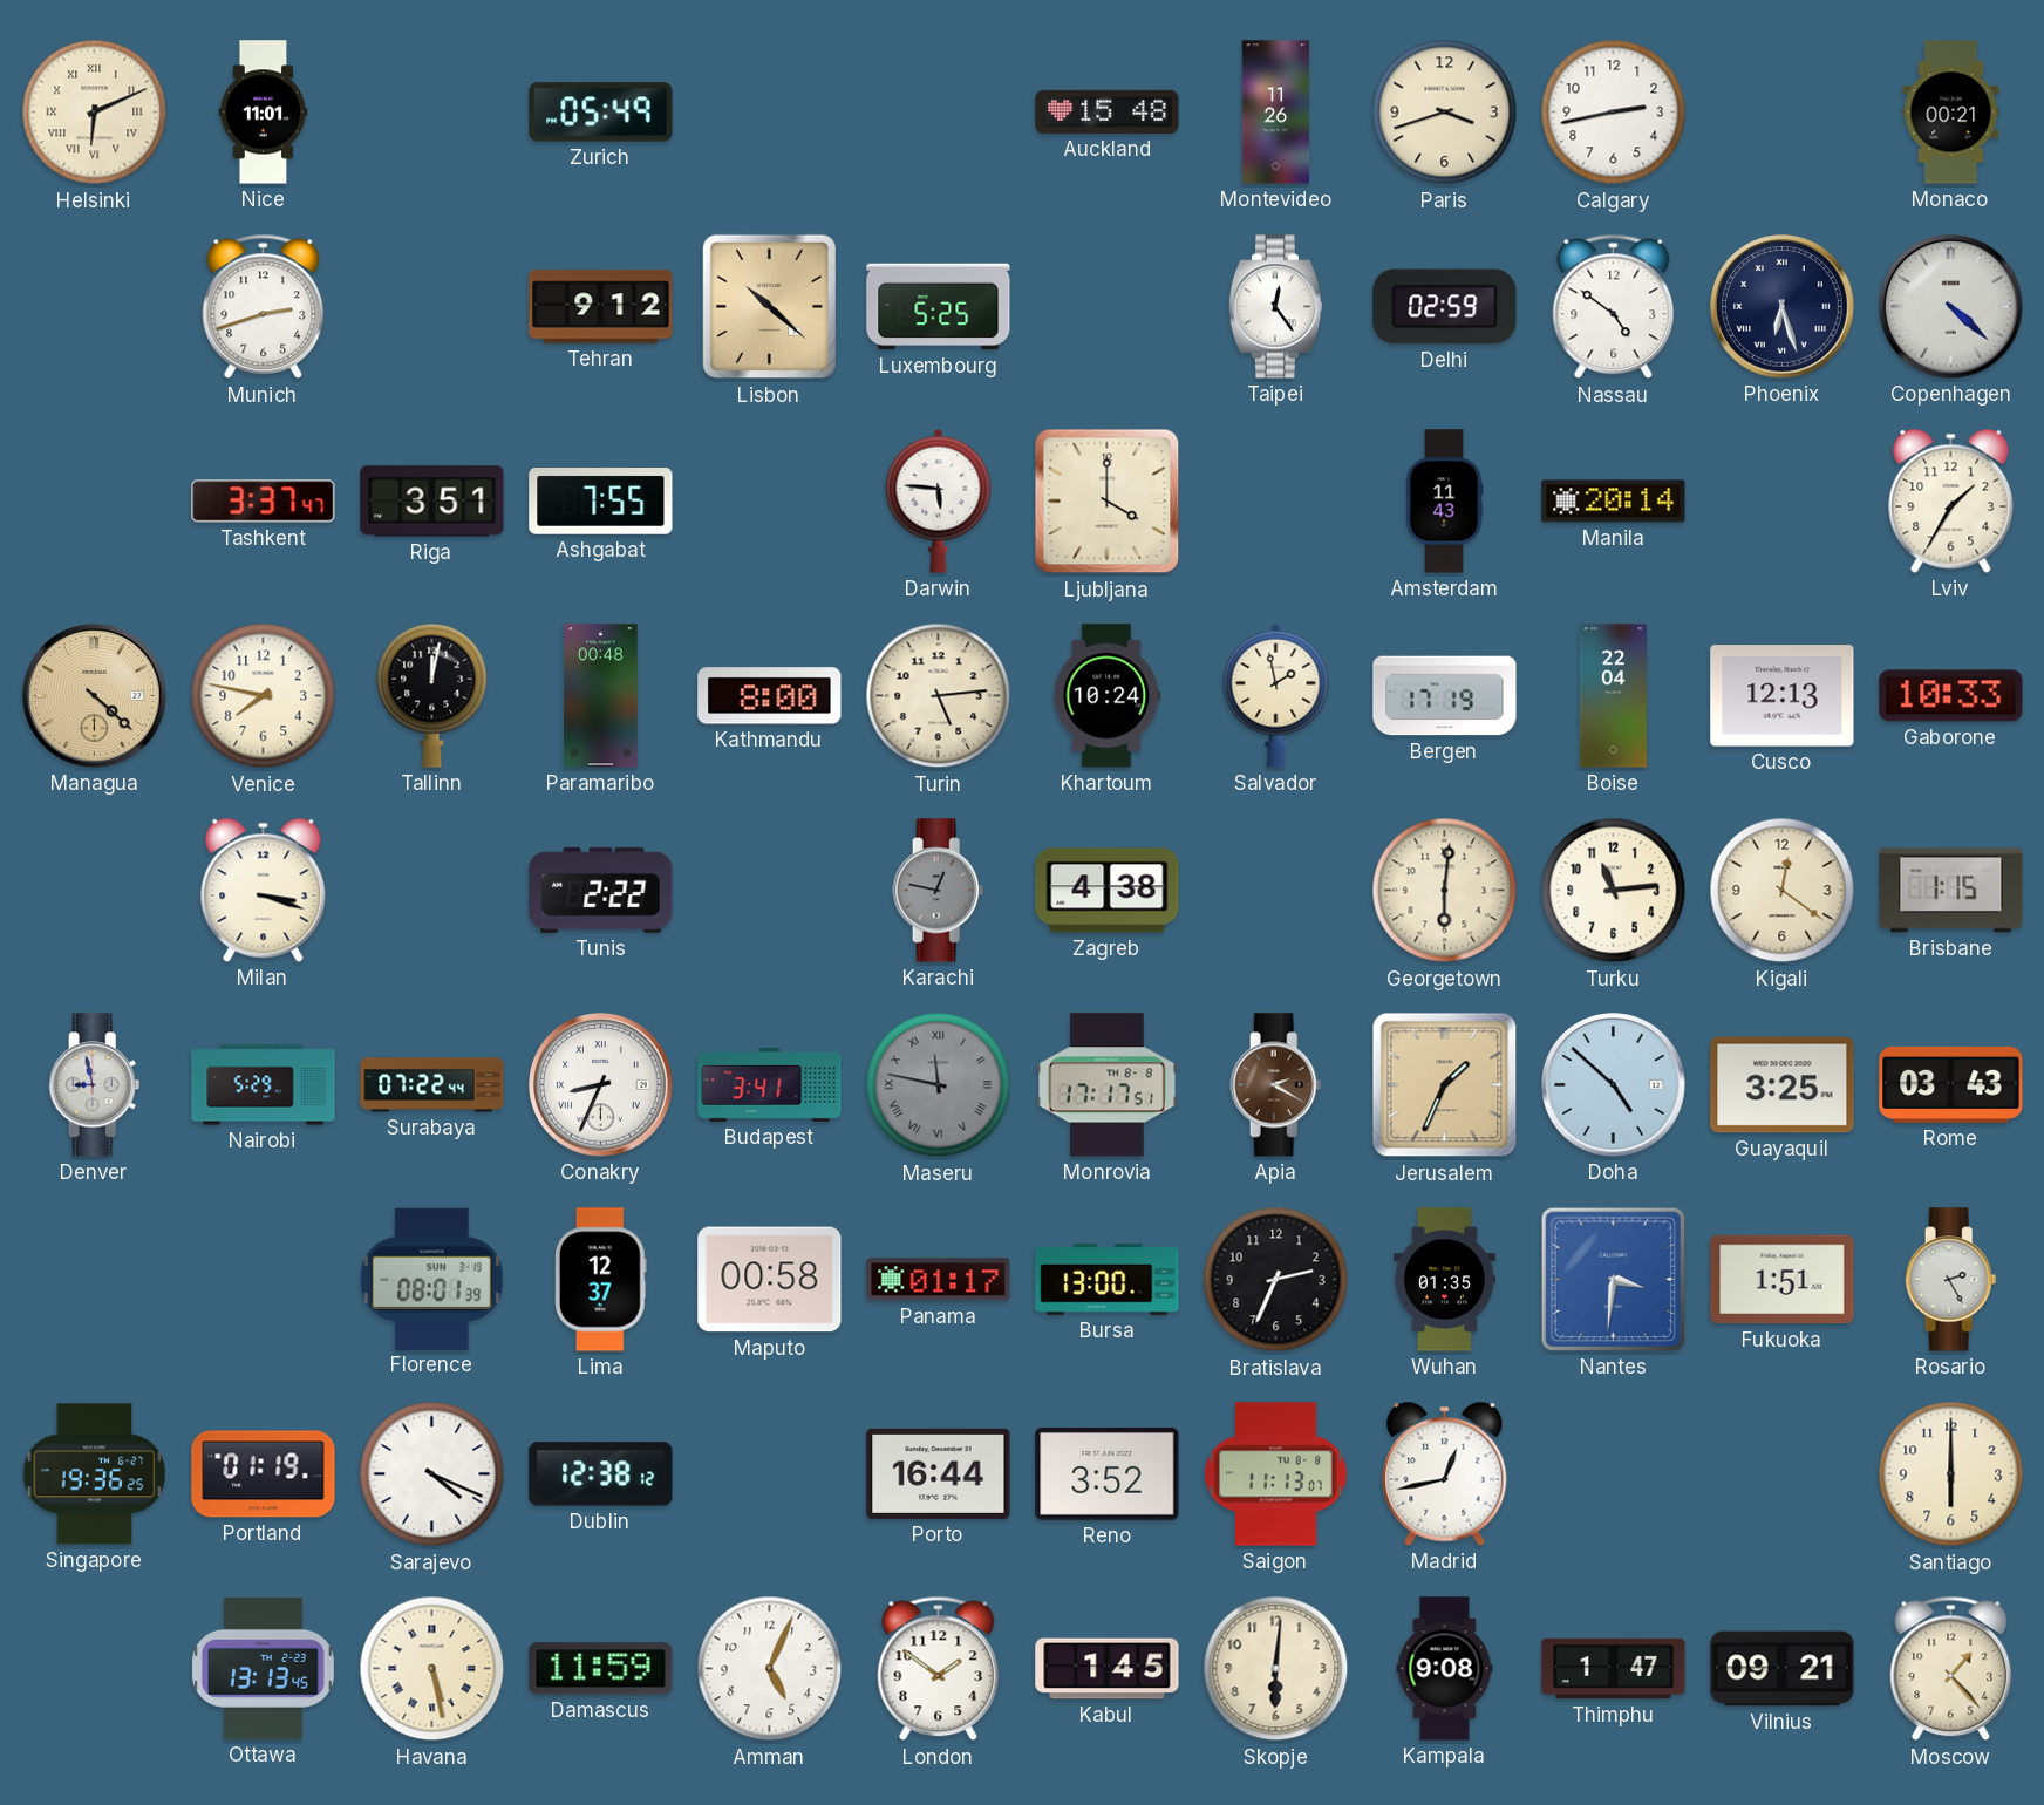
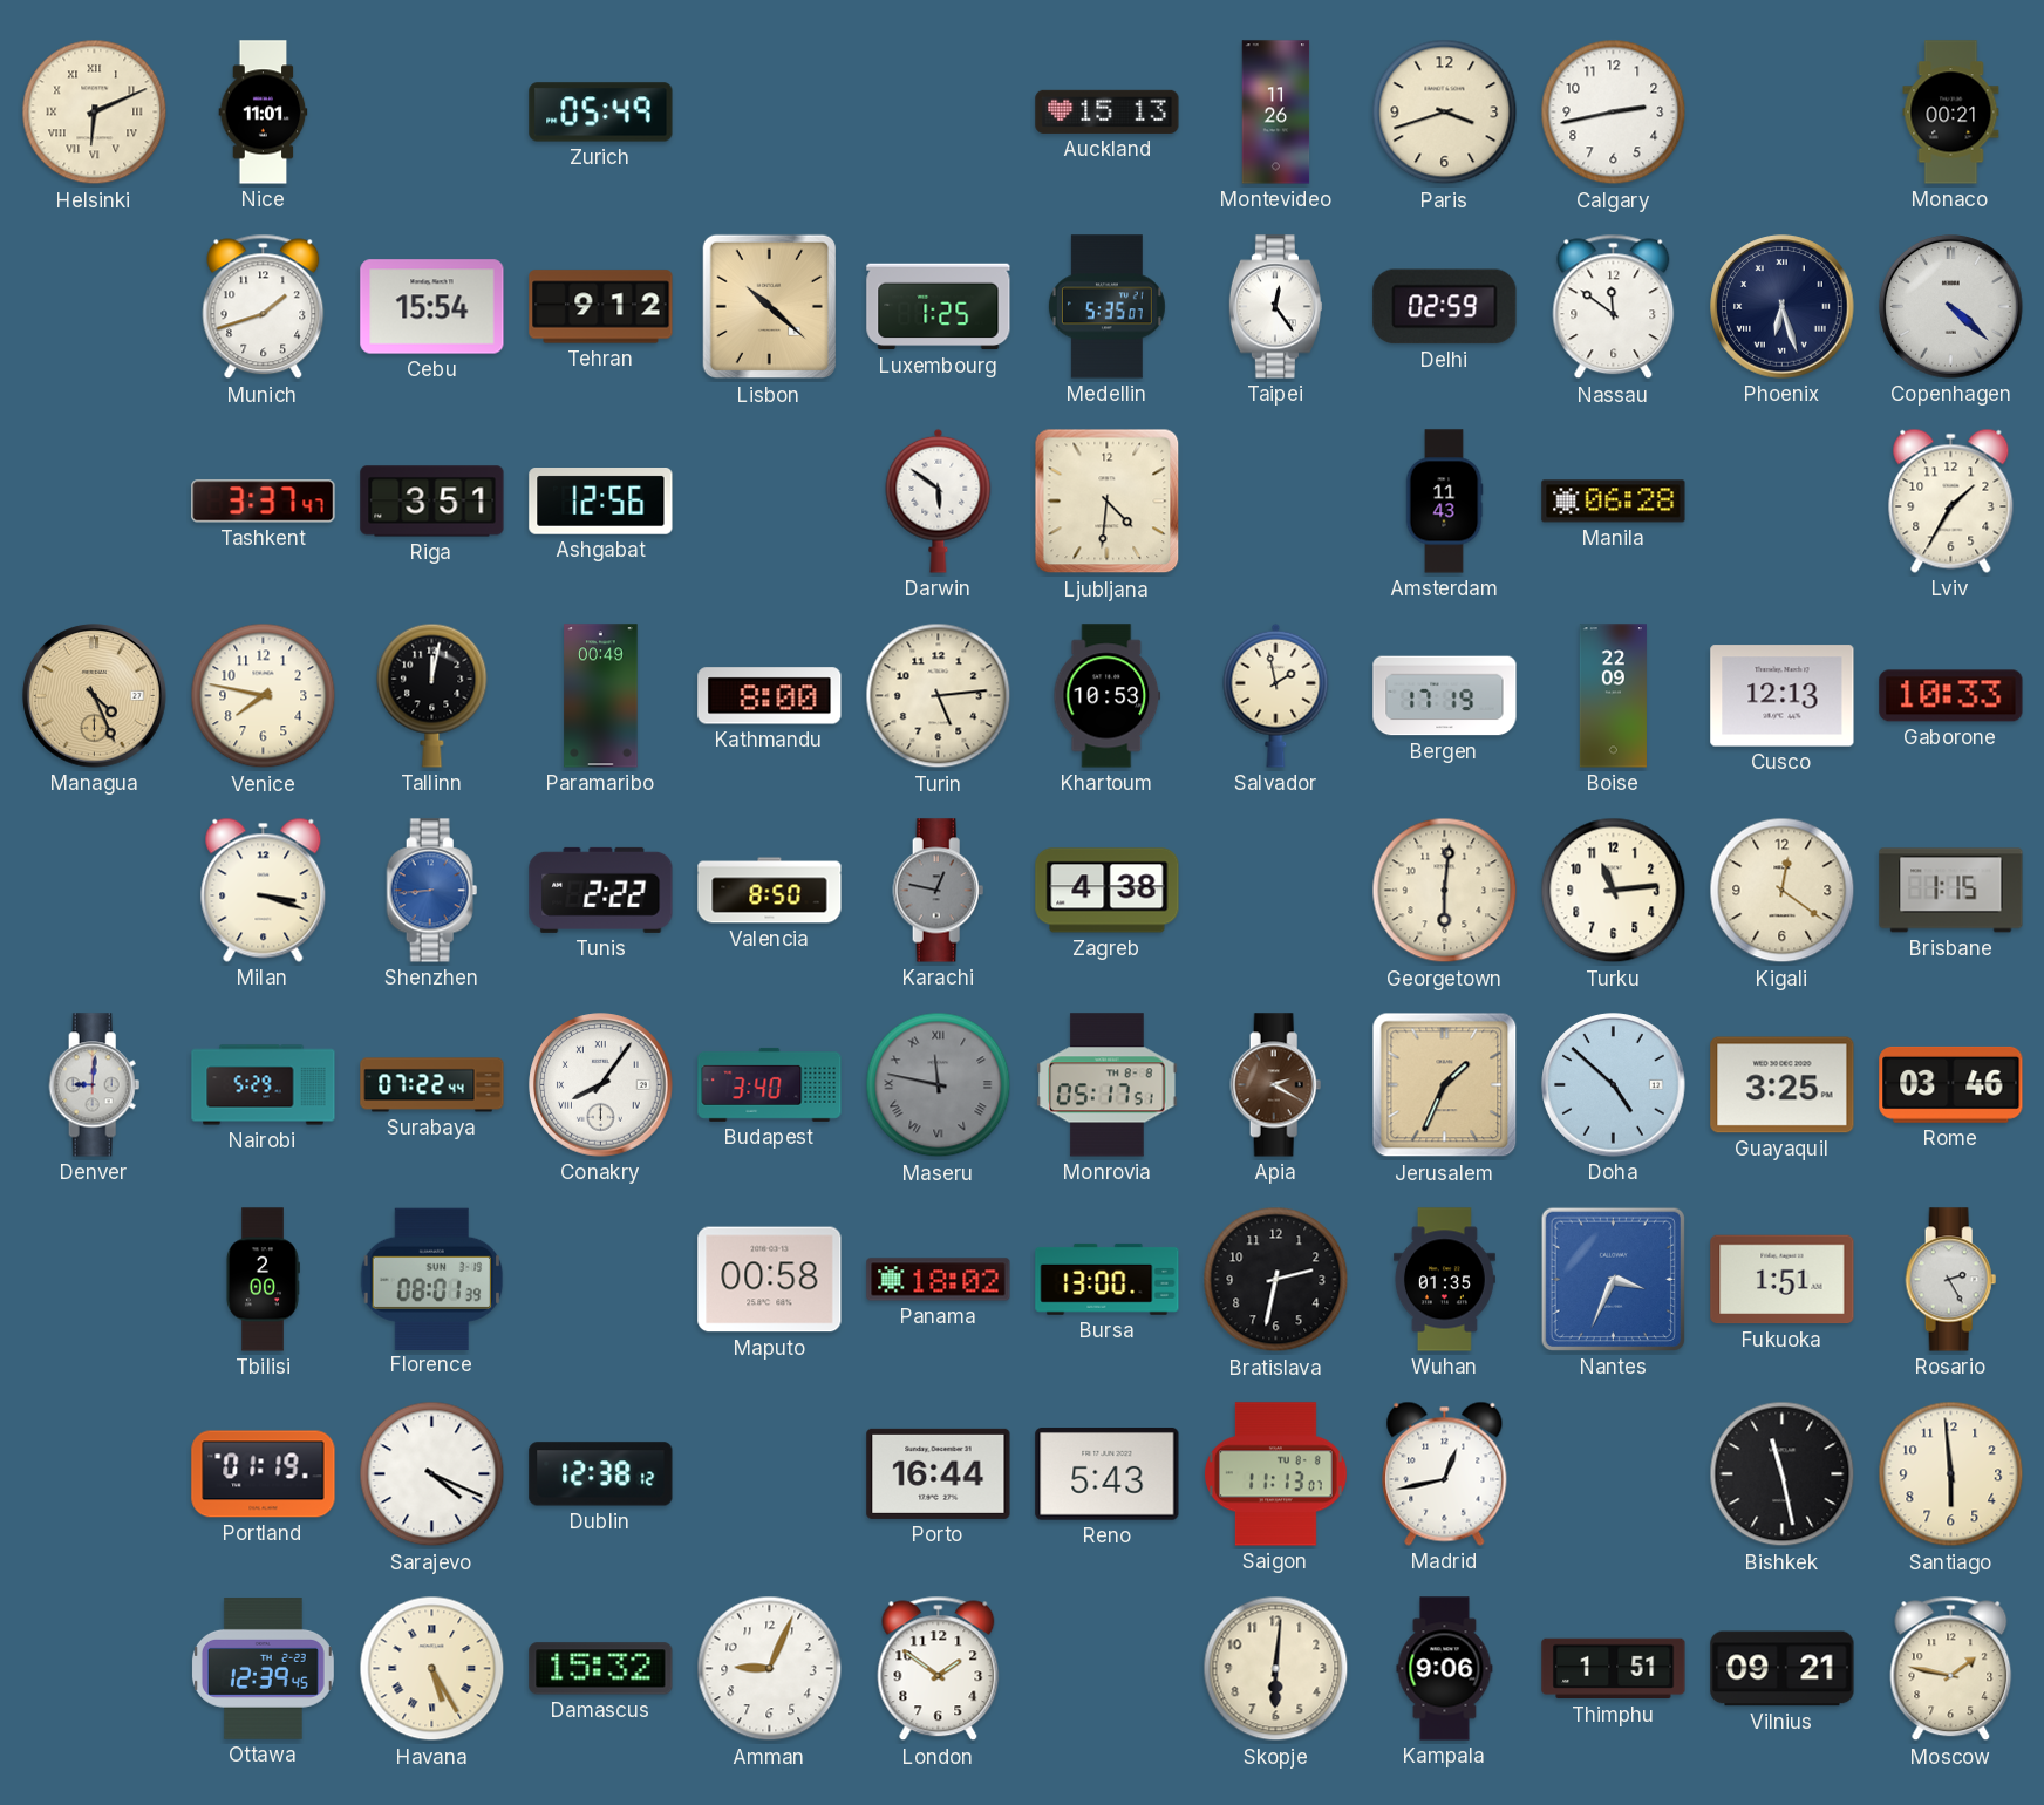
Auckland: 15:48 -> 15:13 (1108, 111)
Munich: 2:42 -> 1:42 (264, 307)
Cebu: none -> 15:54 (432, 307)
Luxembourg: 5:25 -> 1:25 (939, 307)
Medellin: none -> 5:35 (1106, 307)
Nassau: 4:51 -> 11:51 (1614, 307)
Ashgabat: 7:55 -> 12:56 (601, 502)
Darwin: 5:46 -> 5:51 (939, 500)
Ljubljana: 4:00 -> 4:31 (1108, 502)
Manila: 20:14 -> 06:28 (1614, 502)
Managua: 4:22 -> 4:26 (95, 696)
Paramaribo: 00:48 -> 00:49 (601, 696)
Khartoum: 10:24 -> 10:53 (1108, 696)
Boise: 22:04 -> 22:09 (1613, 696)
Shenzhen: none -> 8:44 (432, 891)
Valencia: none -> 8:50 (770, 891)
Denver: 8:58 -> 9:01 (95, 1085)
Conakry: 8:34 -> 8:06 (601, 1085)
Budapest: 3:41 -> 3:40 (770, 1084)
Monrovia: 17:17 -> 05:17 (1108, 1085)
Rome: 03:43 -> 03:46 (1951, 1084)
Tbilisi: none -> 2:00 (263, 1280)
Lima: 12:37 -> none (600, 1280)
Panama: 01:17 -> 18:02 (939, 1280)
Bratislava: 2:34 -> 2:32 (1276, 1280)
Nantes: 3:31 -> 3:34 (1613, 1279)
Singapore: 19:36 -> none (95, 1474)
Reno: 3:52 -> 5:43 (1108, 1474)
Bishkek: none -> 11:28 (1783, 1474)
Santiago: 6:00 -> 5:59 (1951, 1474)
Ottawa: 13:13 -> 12:39 (263, 1669)
Havana: 5:28 -> 5:25 (432, 1669)
Damascus: 11:59 -> 15:32 (601, 1669)
Amman: 5:04 -> 9:04 (770, 1669)
Kabul: 1:45 -> none (1108, 1669)
Kampala: 9:08 -> 9:06 (1445, 1669)
Thimphu: 1:47 -> 1:51 (1614, 1669)
Moscow: 1:23 -> 1:47 (1951, 1669)
